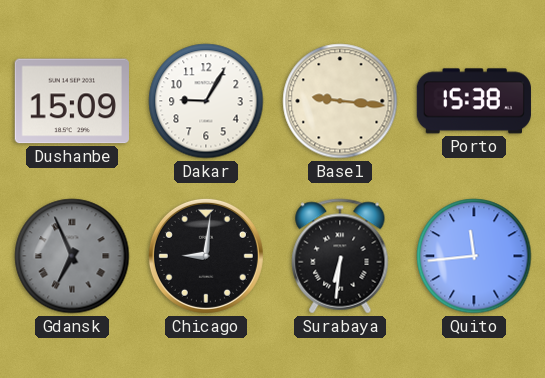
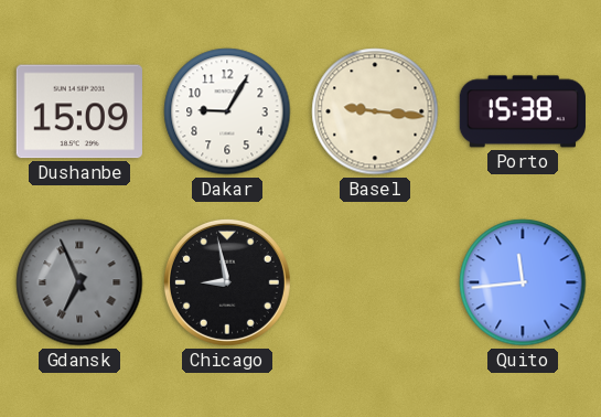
Chicago: 9:01 -> 8:58 (227, 282)
Surabaya: 6:31 -> none (340, 256)
